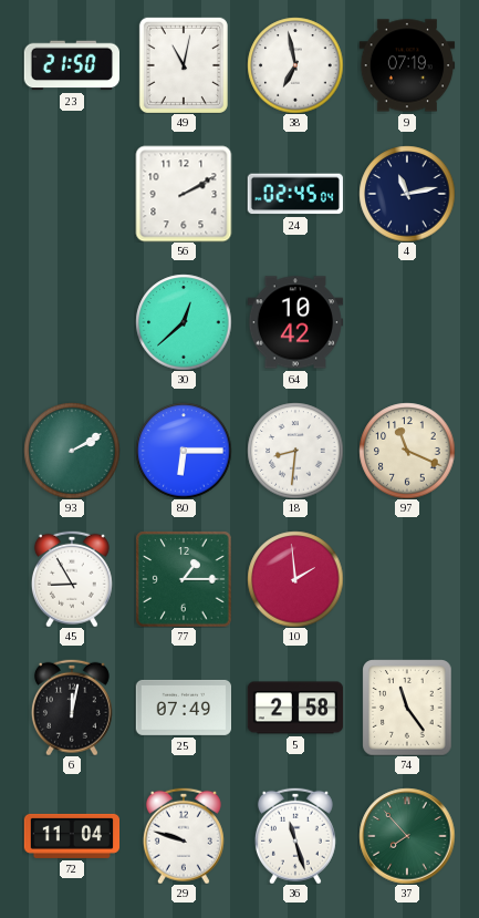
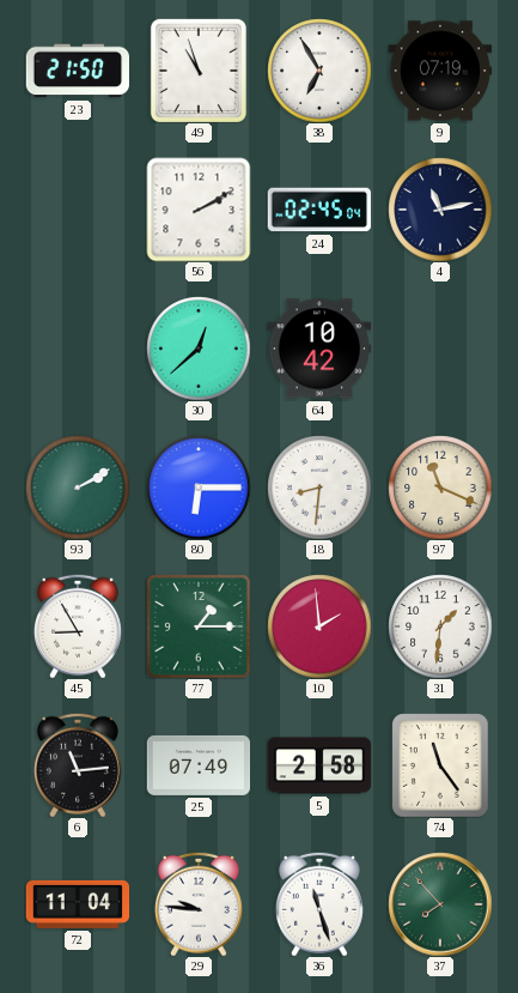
49: 11:02 -> 10:57 (199, 71)
38: 6:58 -> 6:55 (319, 71)
31: none -> 1:31 (440, 626)
6: 12:02 -> 11:14 (78, 765)
29: 9:48 -> 9:46 (199, 904)
